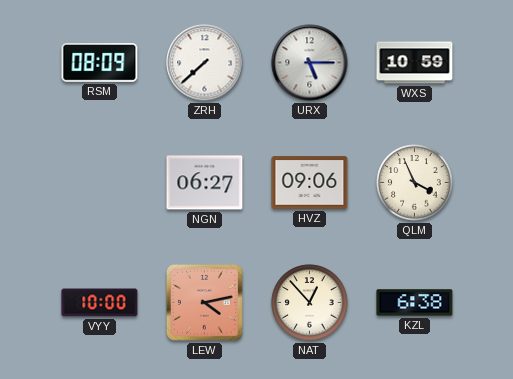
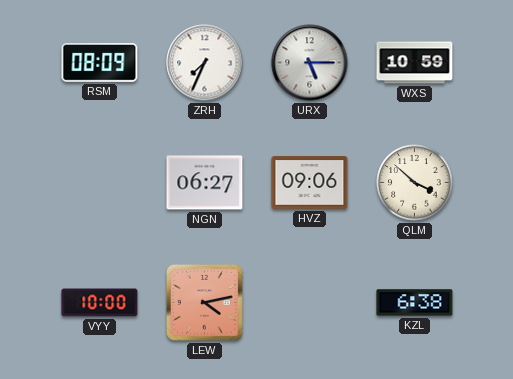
ZRH: 7:38 -> 7:34 (205, 63)
QLM: 3:56 -> 3:52 (415, 183)
NAT: 12:53 -> none (310, 303)
